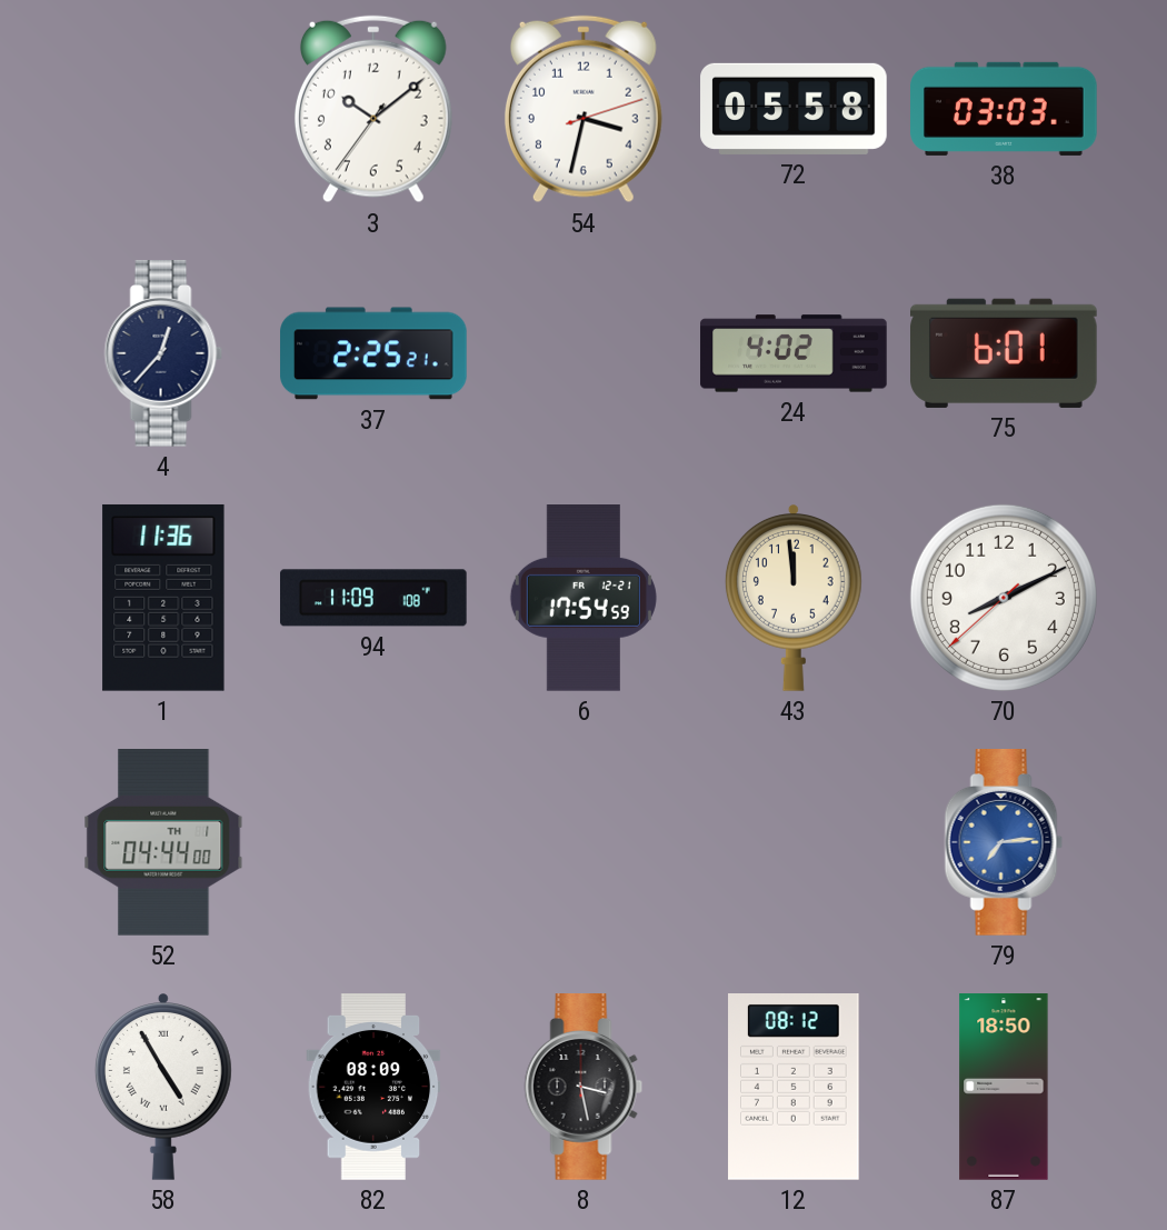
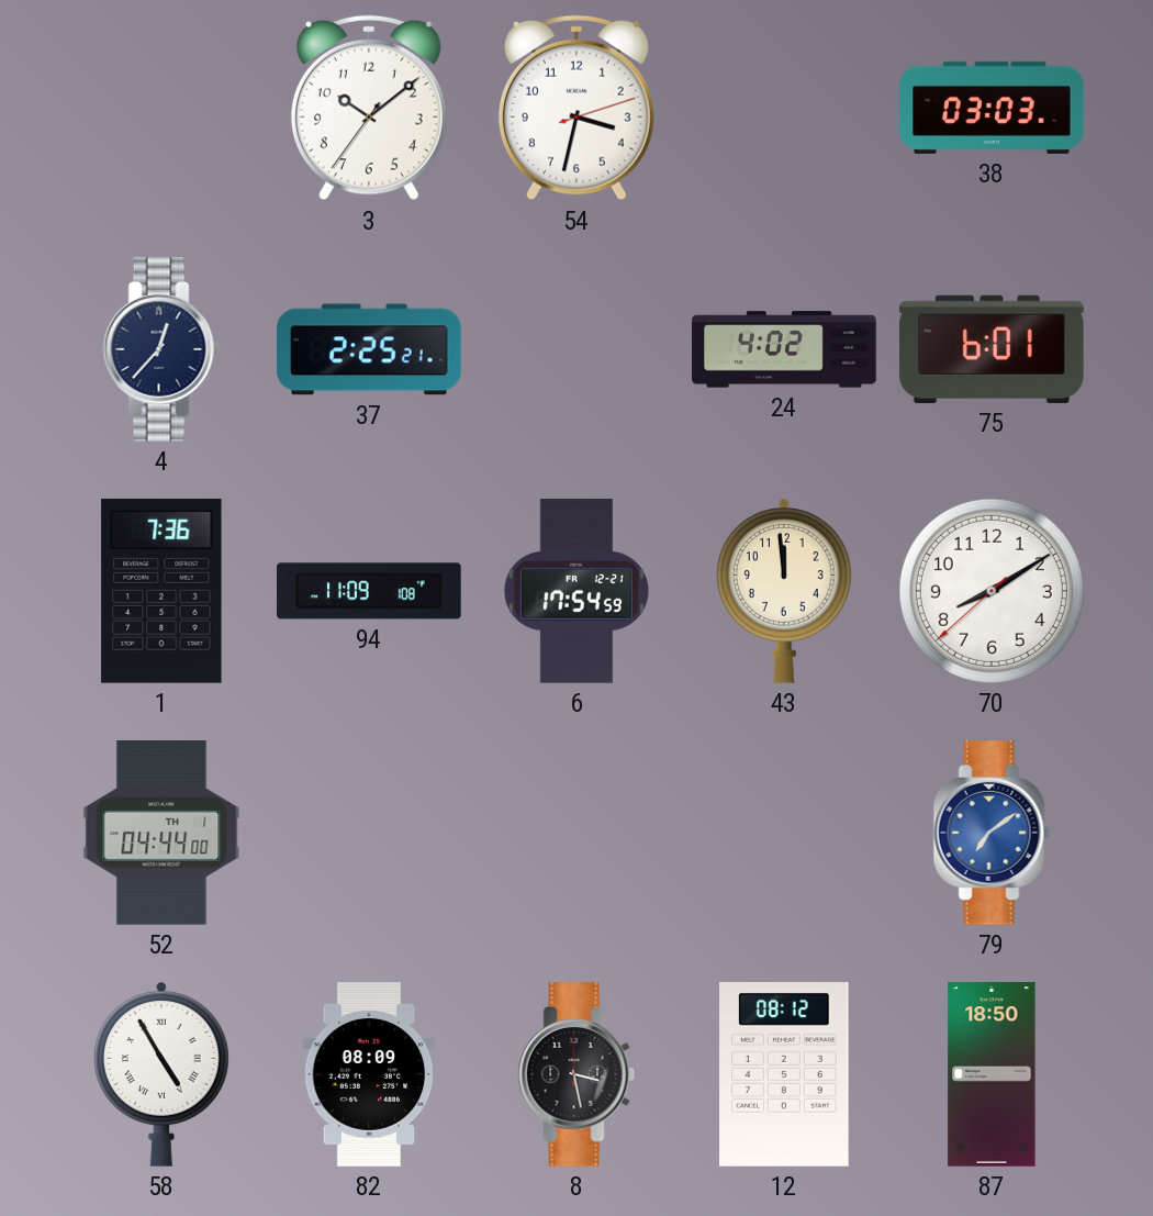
72: 05:58 -> none (794, 109)
1: 11:36 -> 7:36 (161, 591)
70: 8:10 -> 8:09 (992, 591)
79: 7:14 -> 7:09 (992, 834)
